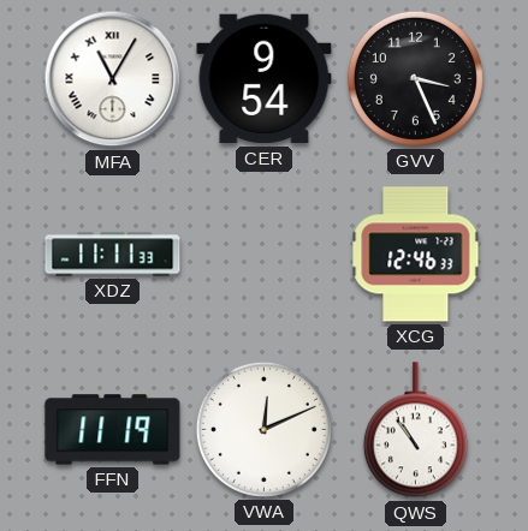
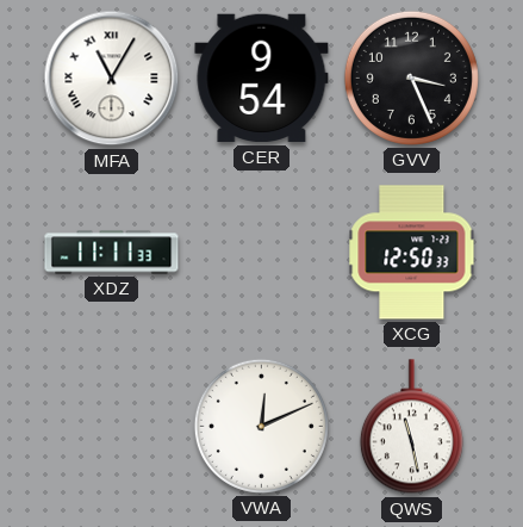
XCG: 12:46 -> 12:50 (412, 253)
FFN: 11:19 -> none (113, 430)
QWS: 10:54 -> 11:28 (411, 427)
